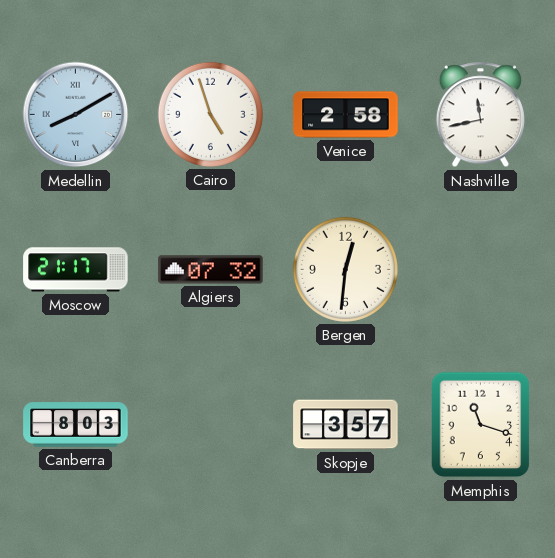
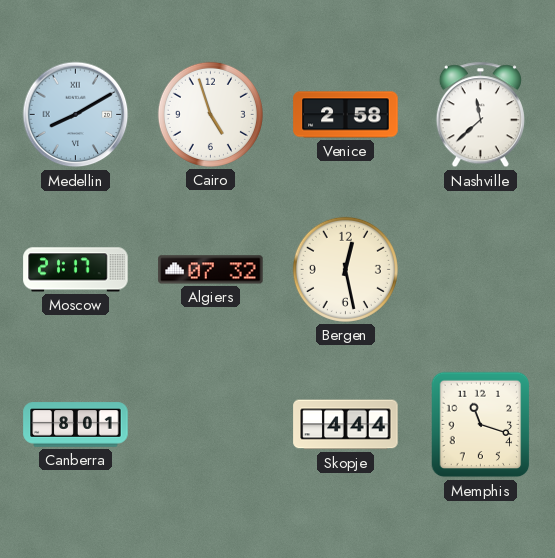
Nashville: 11:43 -> 11:38 (480, 115)
Bergen: 12:31 -> 12:28 (345, 269)
Canberra: 8:03 -> 8:01 (76, 425)
Skopje: 3:57 -> 4:44 (346, 425)
